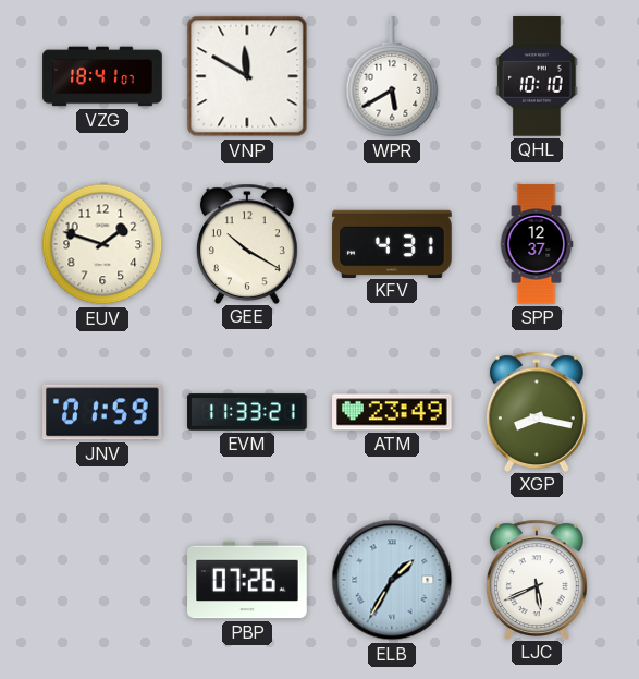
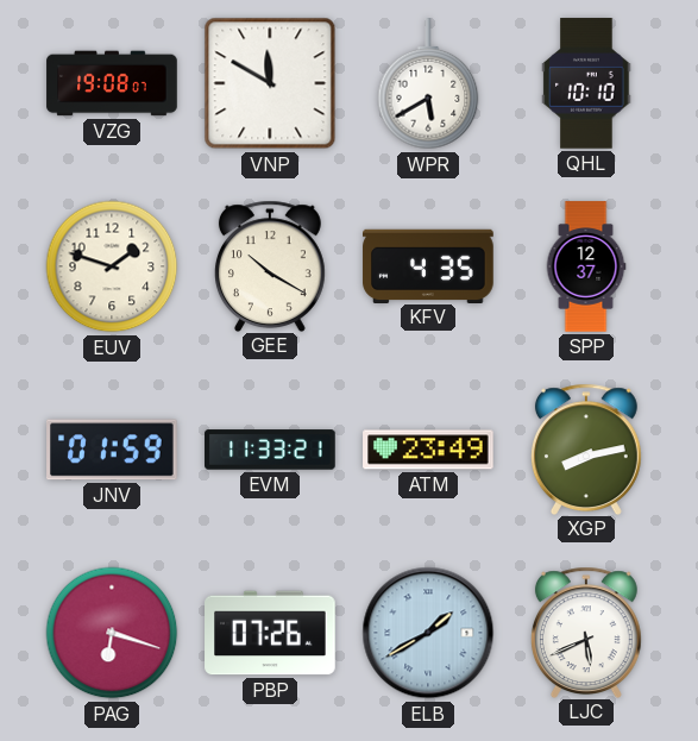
VZG: 18:41 -> 19:08 (112, 83)
KFV: 4:31 -> 4:35 (428, 265)
XGP: 8:17 -> 8:13 (586, 448)
PAG: none -> 6:18 (112, 633)
ELB: 1:35 -> 1:40 (428, 633)
